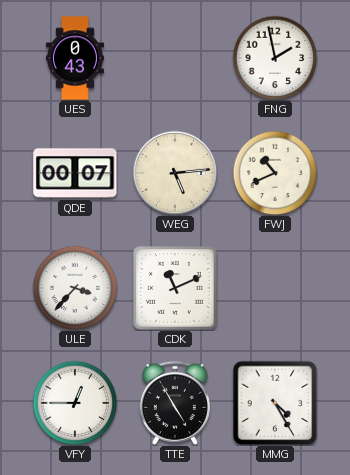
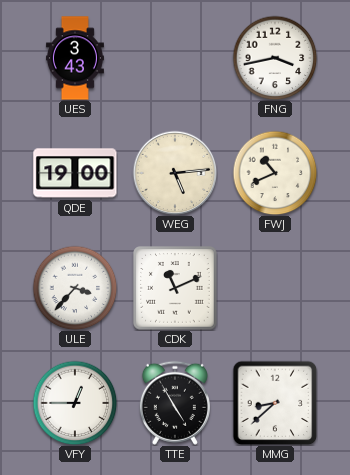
UES: 0:43 -> 3:43 (75, 58)
FNG: 1:58 -> 3:43 (275, 58)
QDE: 00:07 -> 19:00 (75, 173)
MMG: 4:25 -> 8:38 (275, 403)
